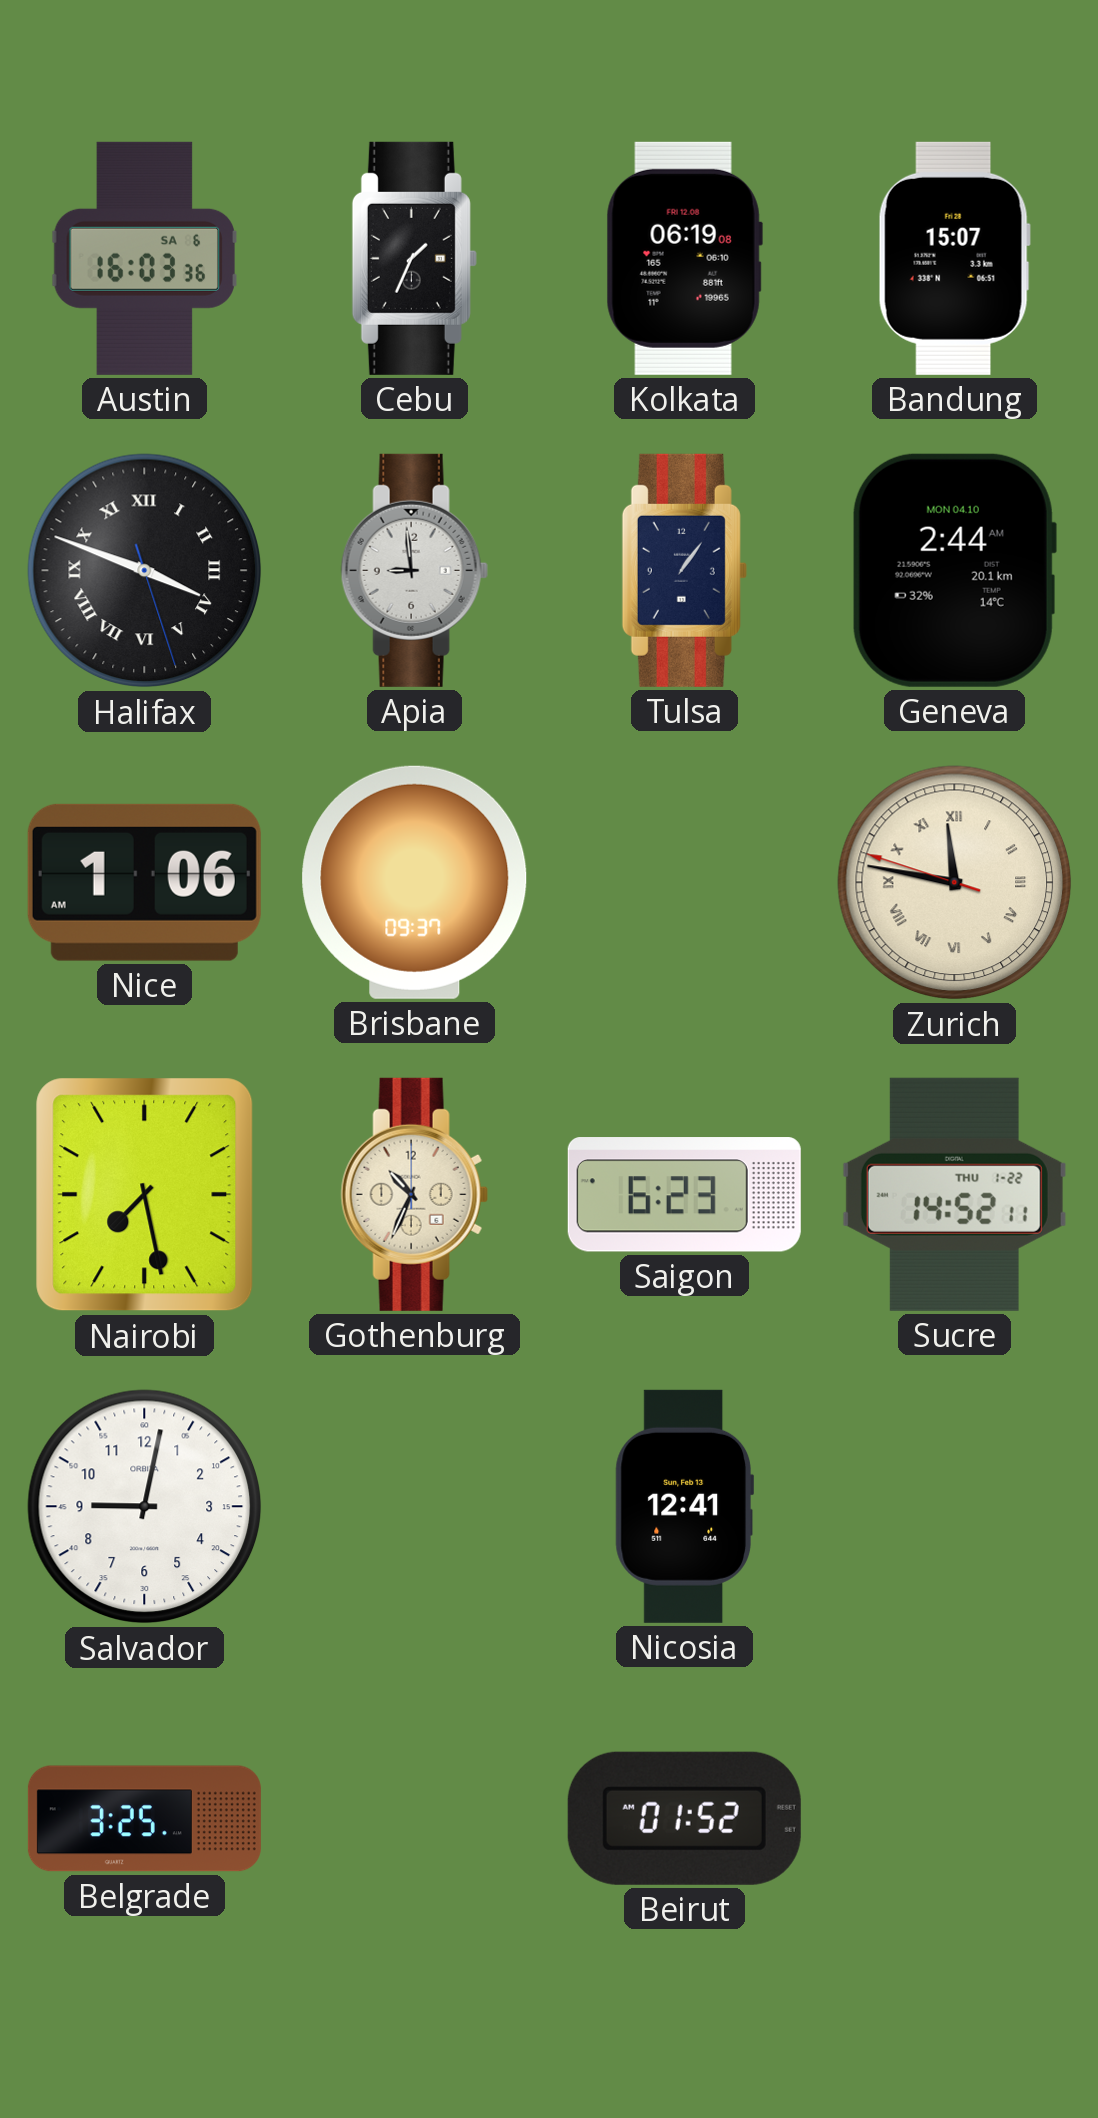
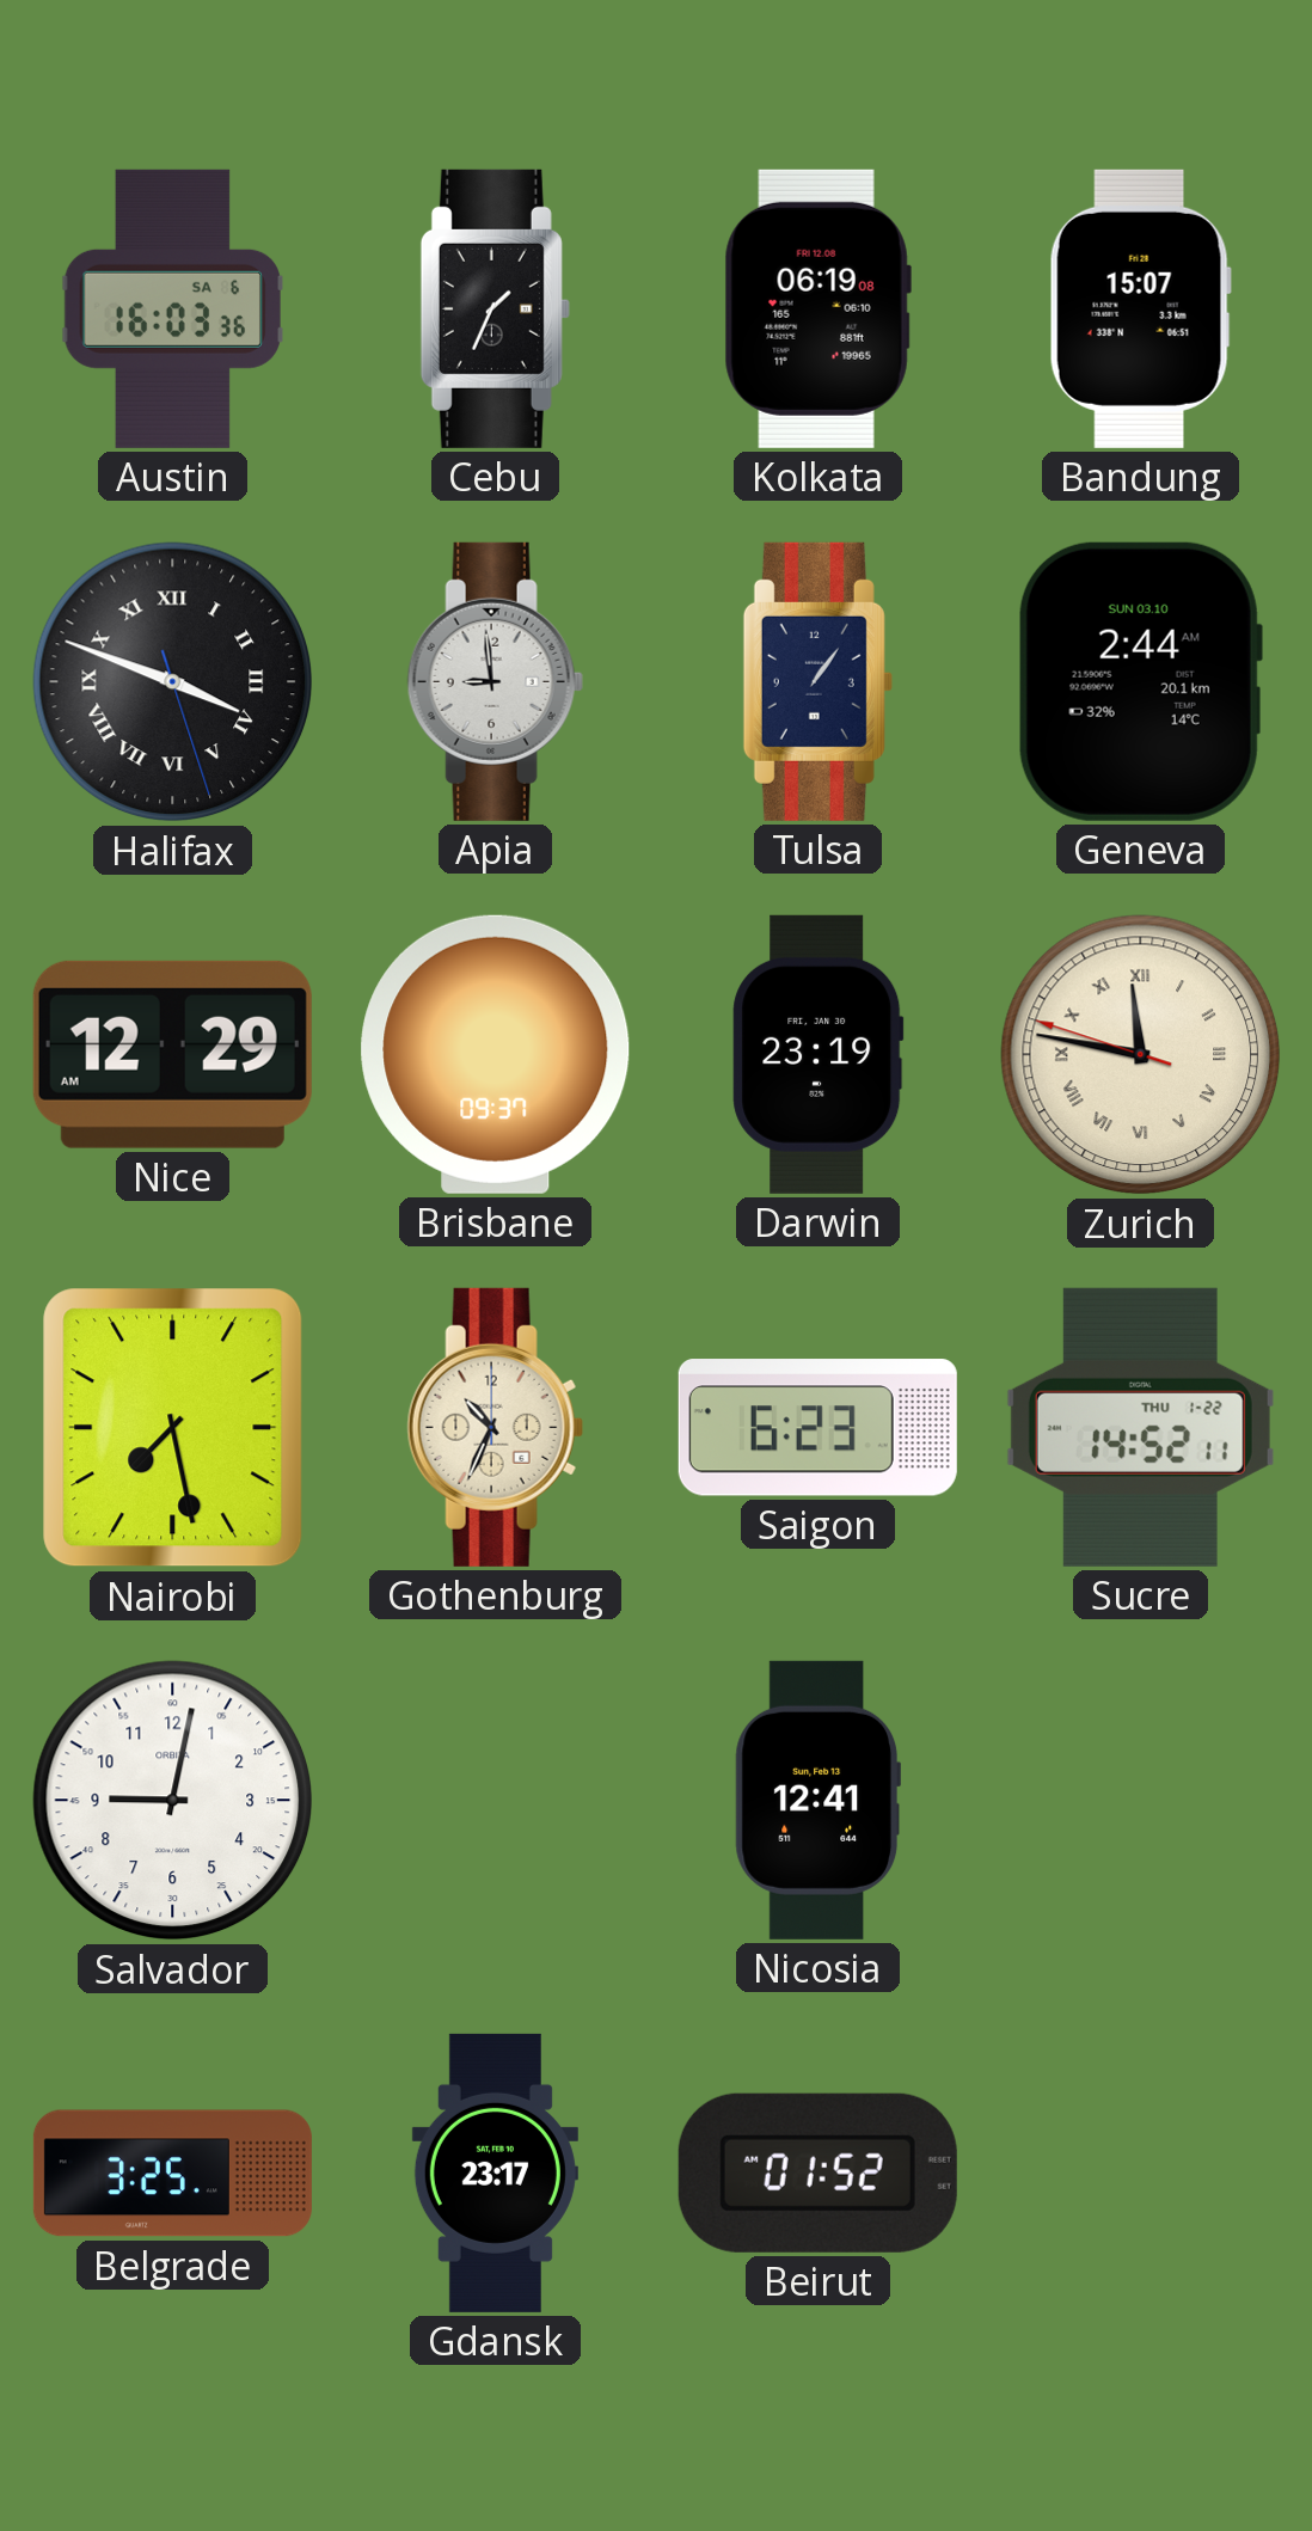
Geneva date: MON 04.10 -> SUN 03.10 (1140, 681)
Nice: 1:06 -> 12:29 (172, 1054)
Darwin: none -> 23:19 (819, 1054)
Gdansk: none -> 23:17 (495, 2173)
